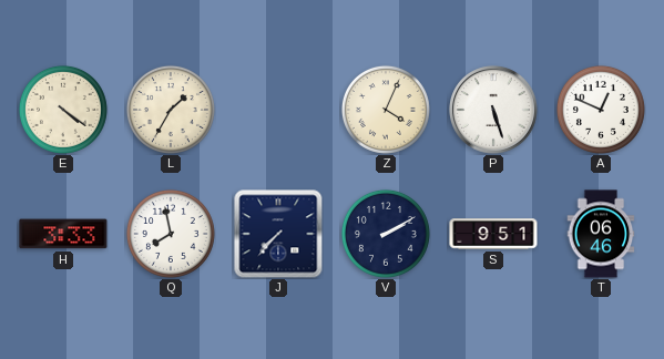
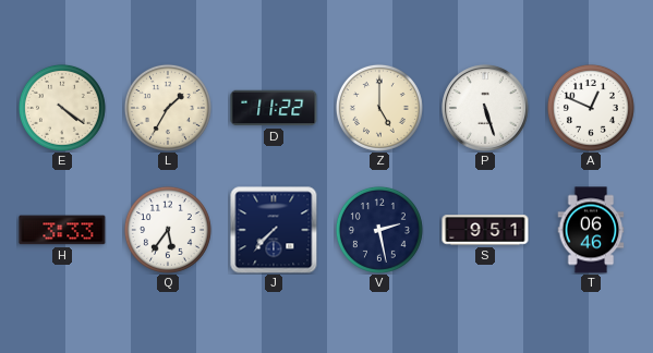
D: none -> 11:22 (274, 108)
Z: 4:04 -> 5:00 (379, 108)
Q: 7:58 -> 5:36 (168, 230)
V: 2:10 -> 2:28 (379, 230)
